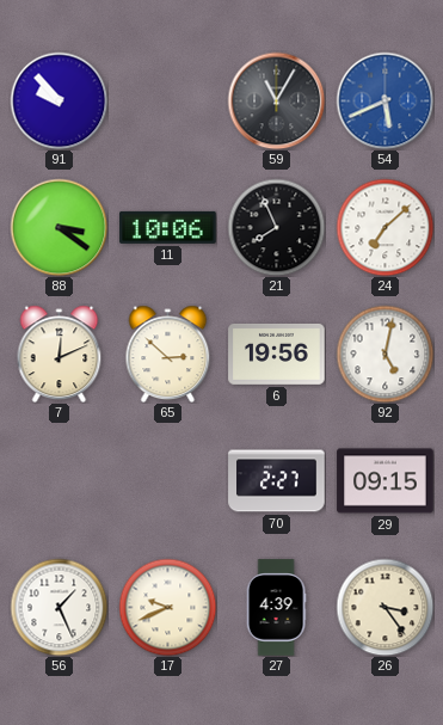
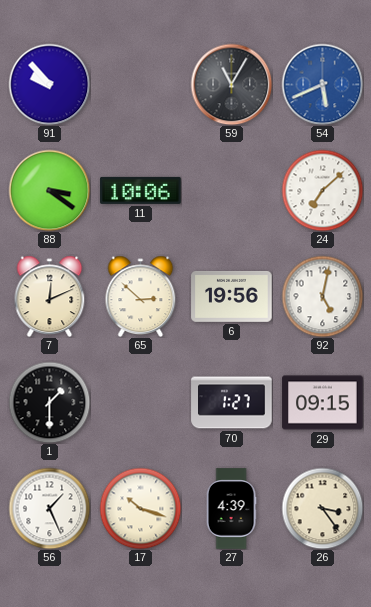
21: 7:56 -> none (276, 227)
1: none -> 1:30 (49, 402)
70: 2:27 -> 1:27 (232, 403)
17: 9:41 -> 10:18 (140, 508)
